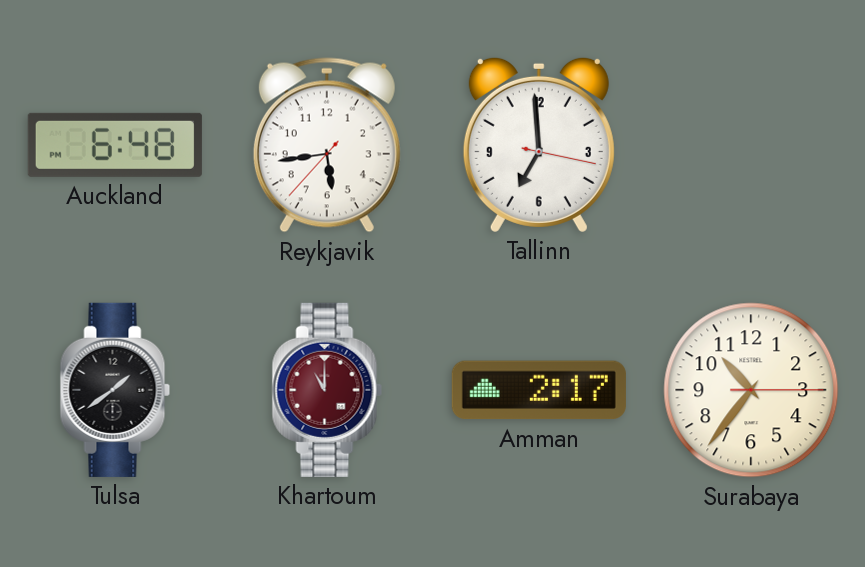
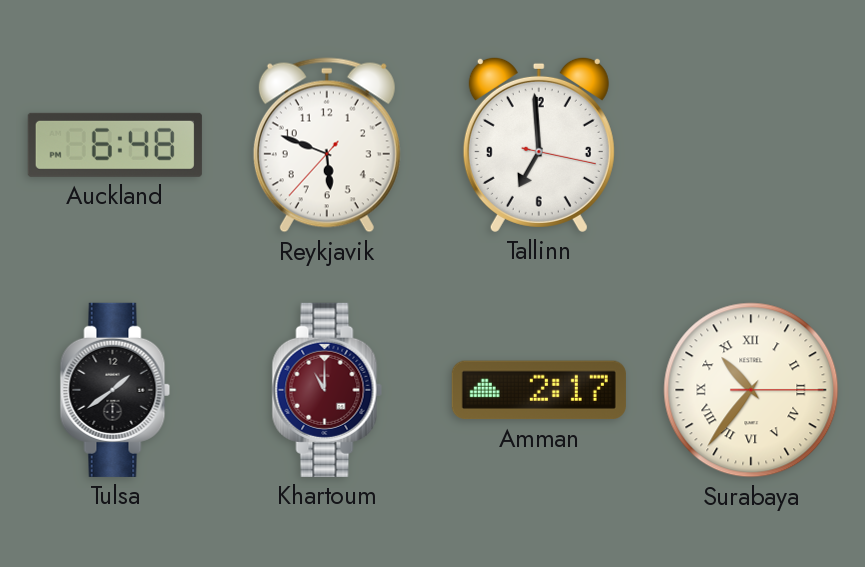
Reykjavik: 5:43 -> 5:48 (327, 145)
Surabaya numerals: Arabic -> Roman (751, 390)
